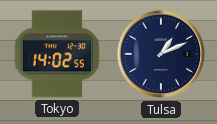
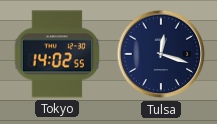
Tulsa: 1:11 -> 12:18 (161, 54)
